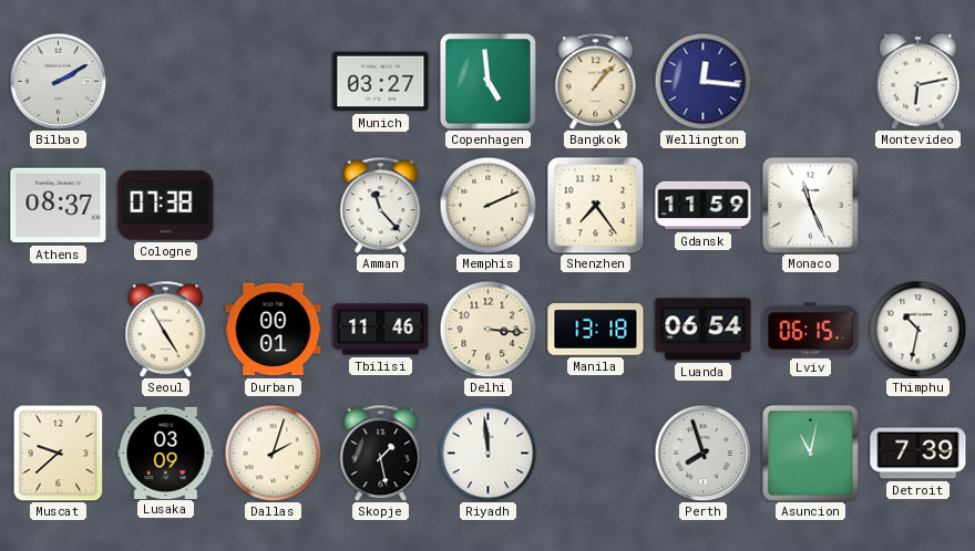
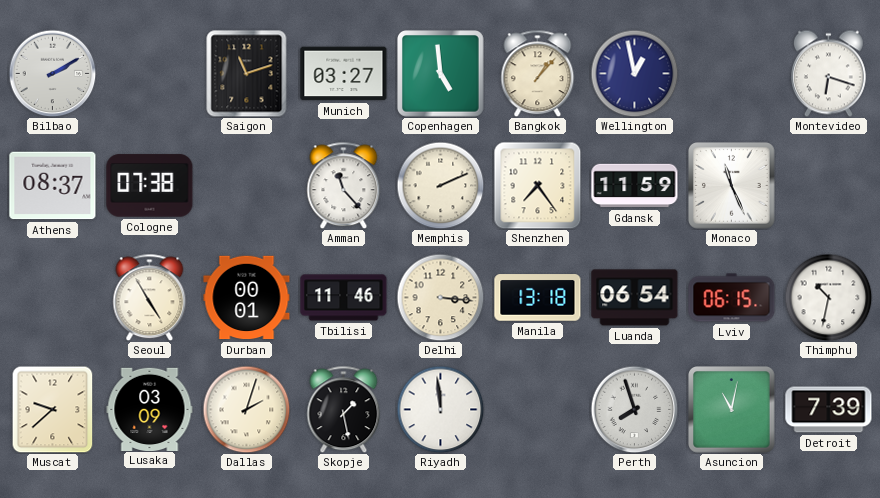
Saigon: none -> 11:12 (247, 73)
Wellington: 12:16 -> 12:58 (634, 73)
Montevideo: 6:13 -> 6:18 (828, 73)
